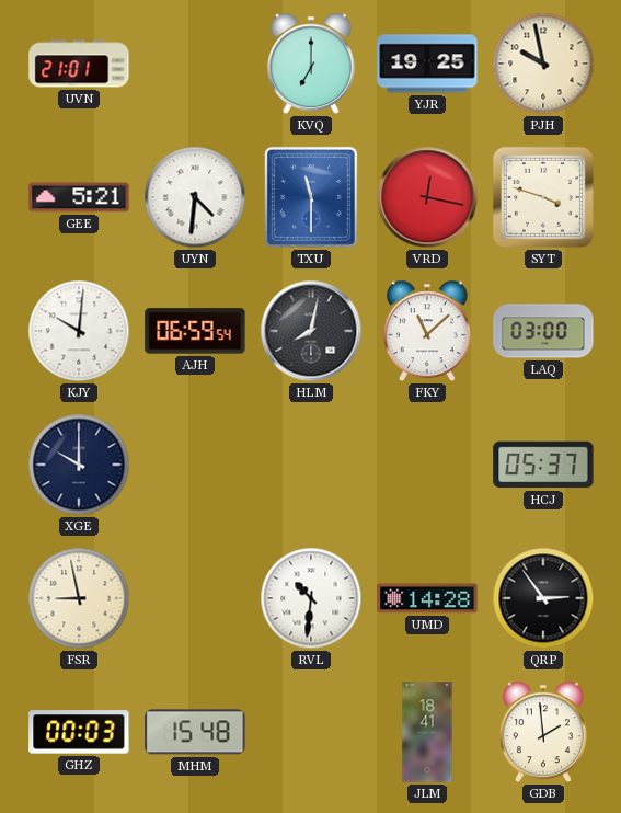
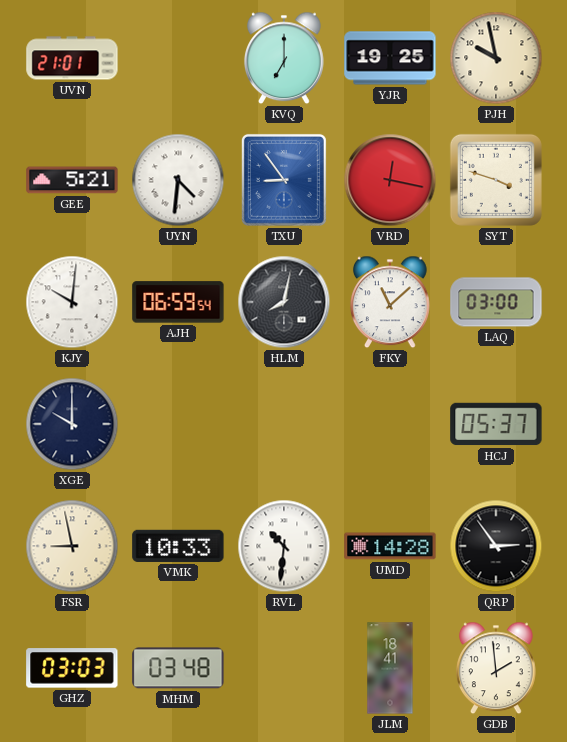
TXU: 11:30 -> 8:54 (284, 180)
VMK: none -> 10:33 (178, 546)
GHZ: 00:03 -> 03:03 (72, 668)
MHM: 15:48 -> 03:48 (178, 668)
